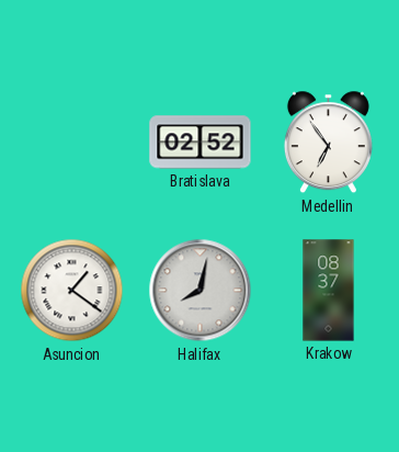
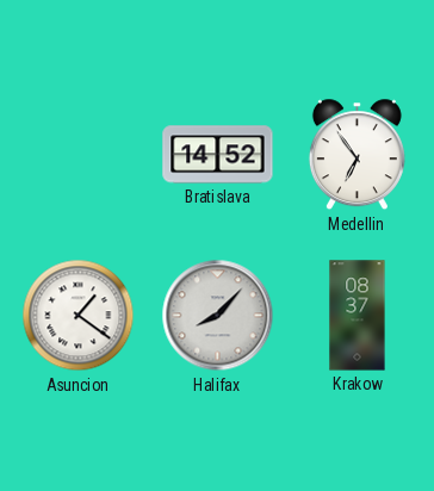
Bratislava: 02:52 -> 14:52 (218, 155)
Halifax: 8:02 -> 8:07 (218, 316)
